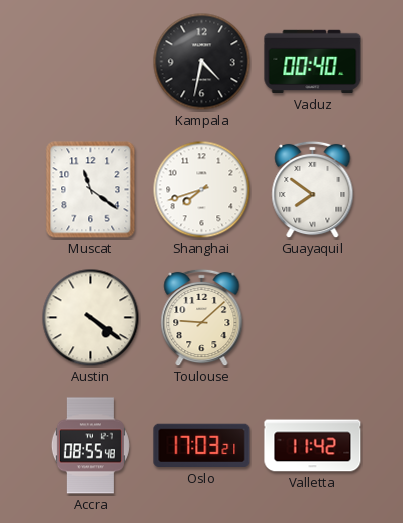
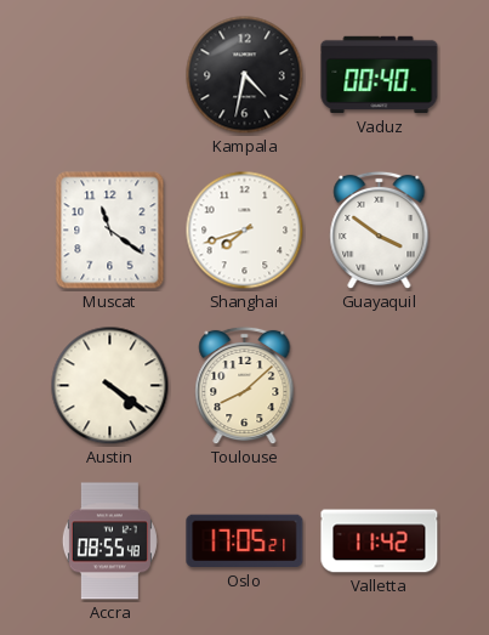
Guayaquil: 7:51 -> 3:51 (380, 231)
Toulouse: 9:08 -> 8:08 (245, 386)
Oslo: 17:03 -> 17:05 (245, 542)
